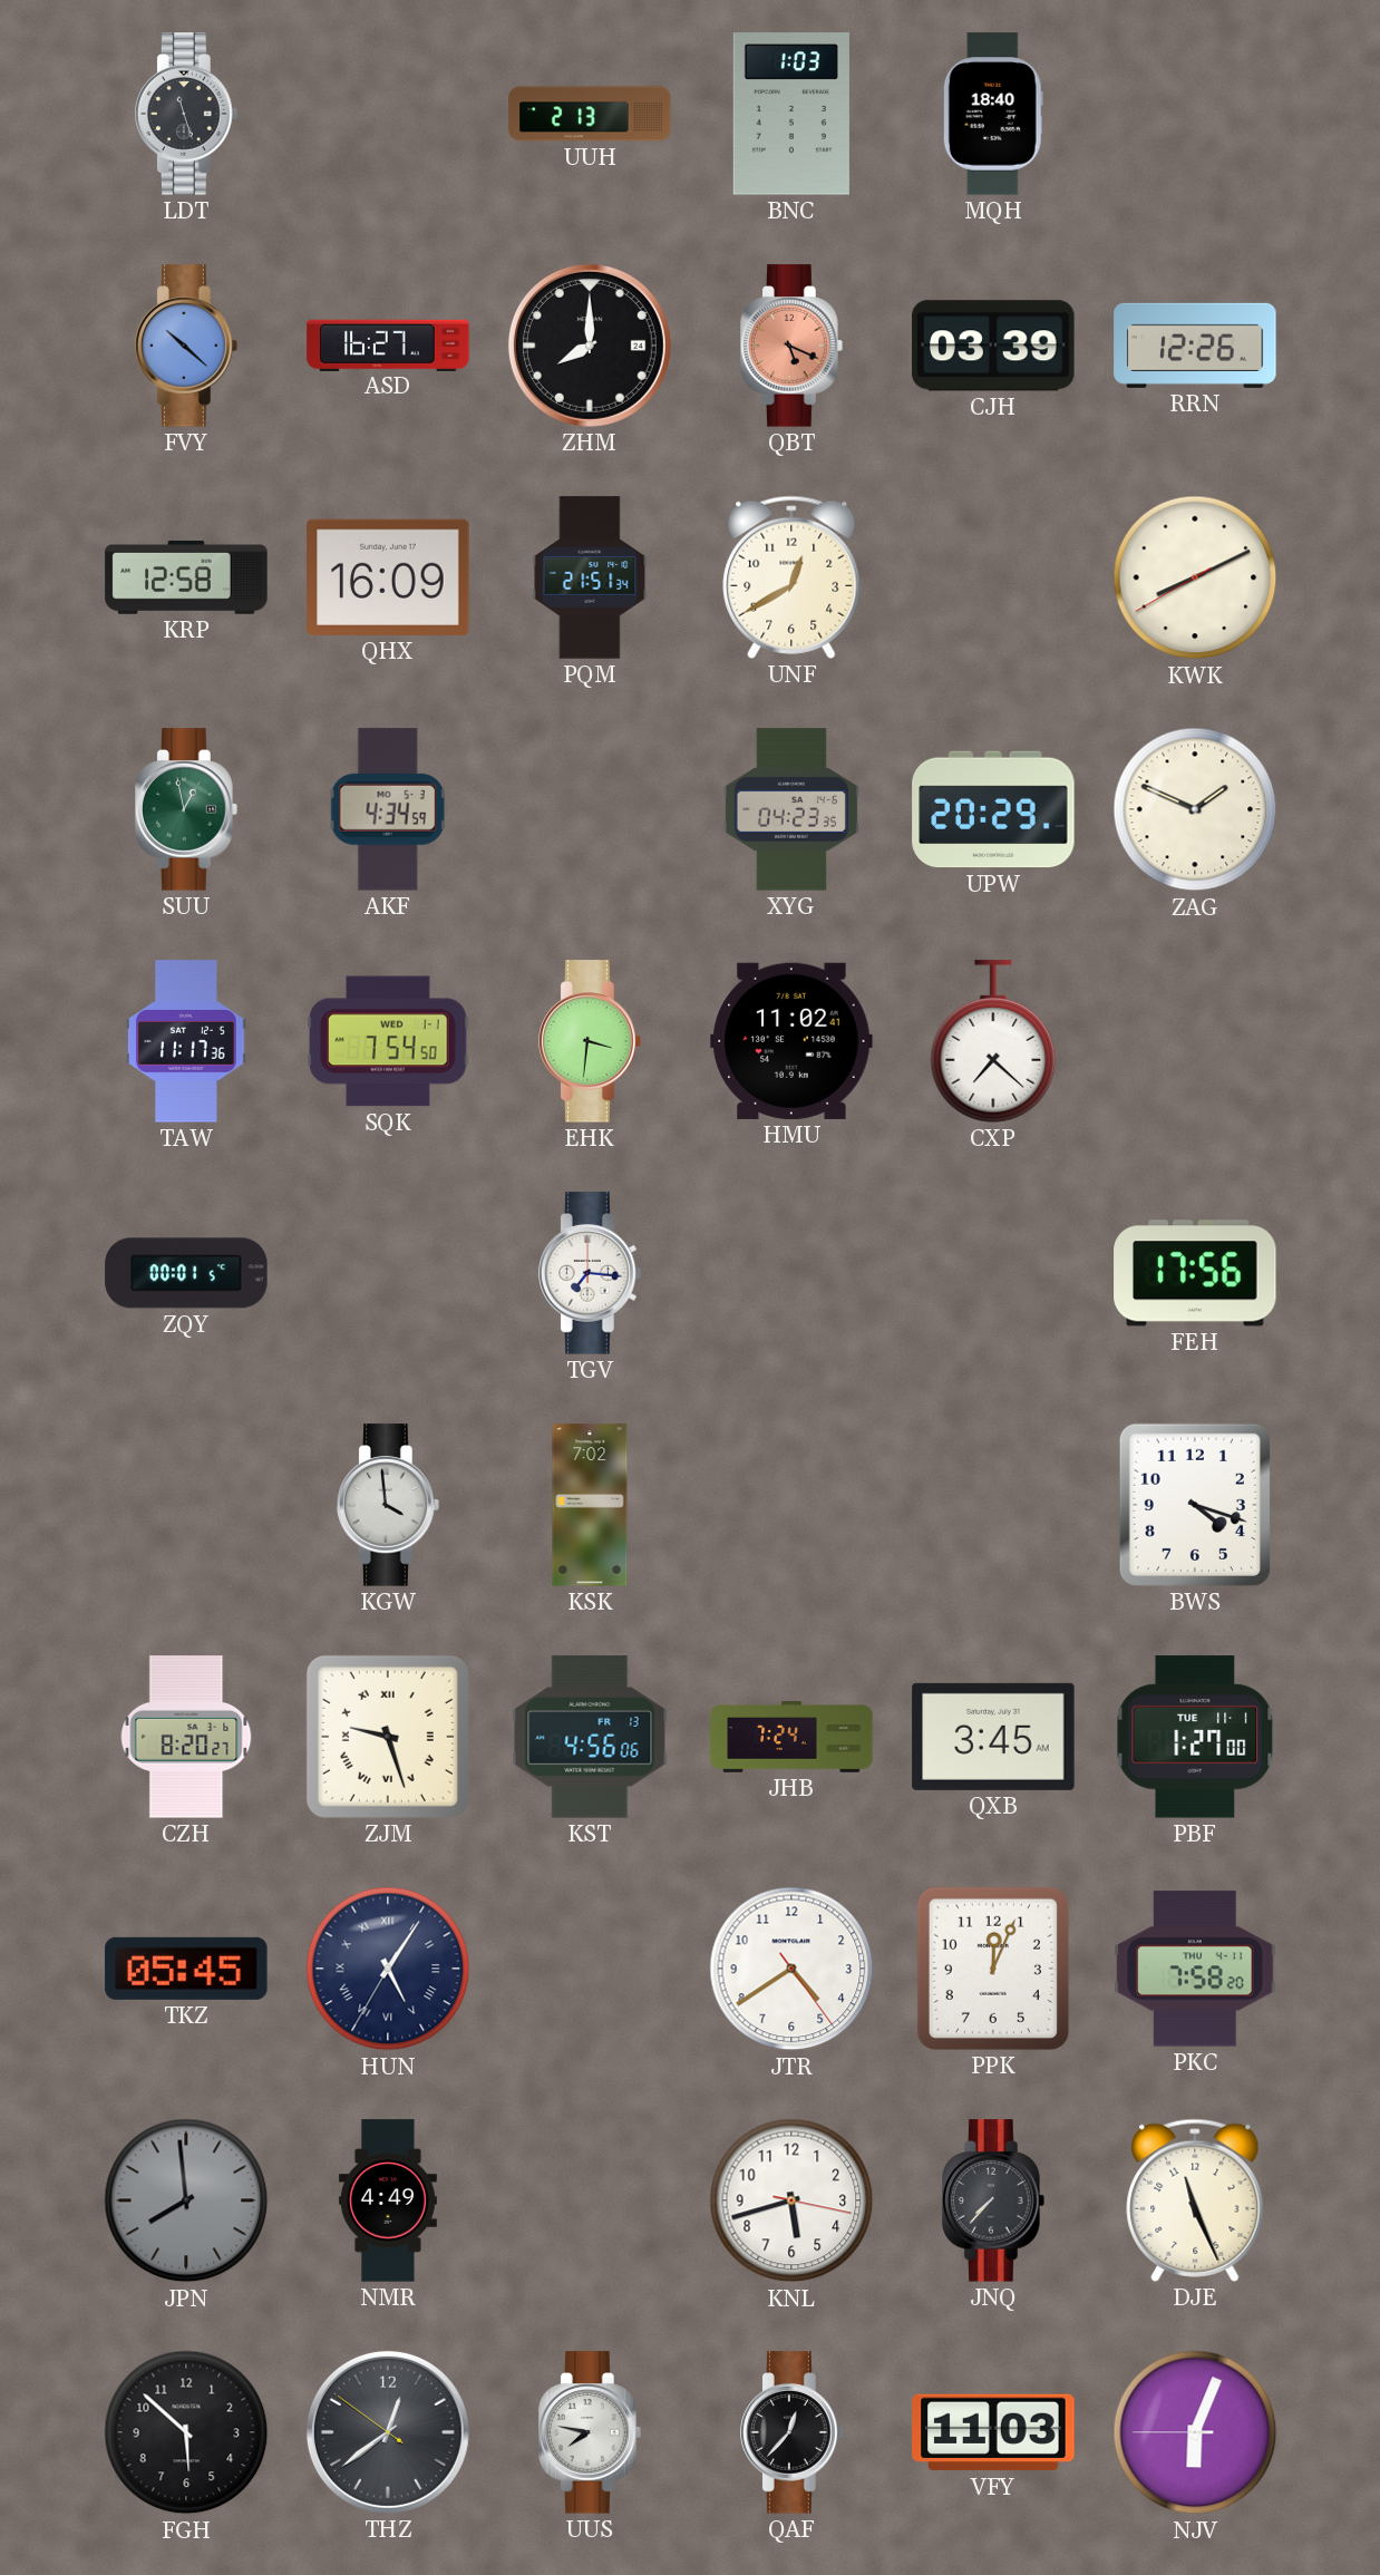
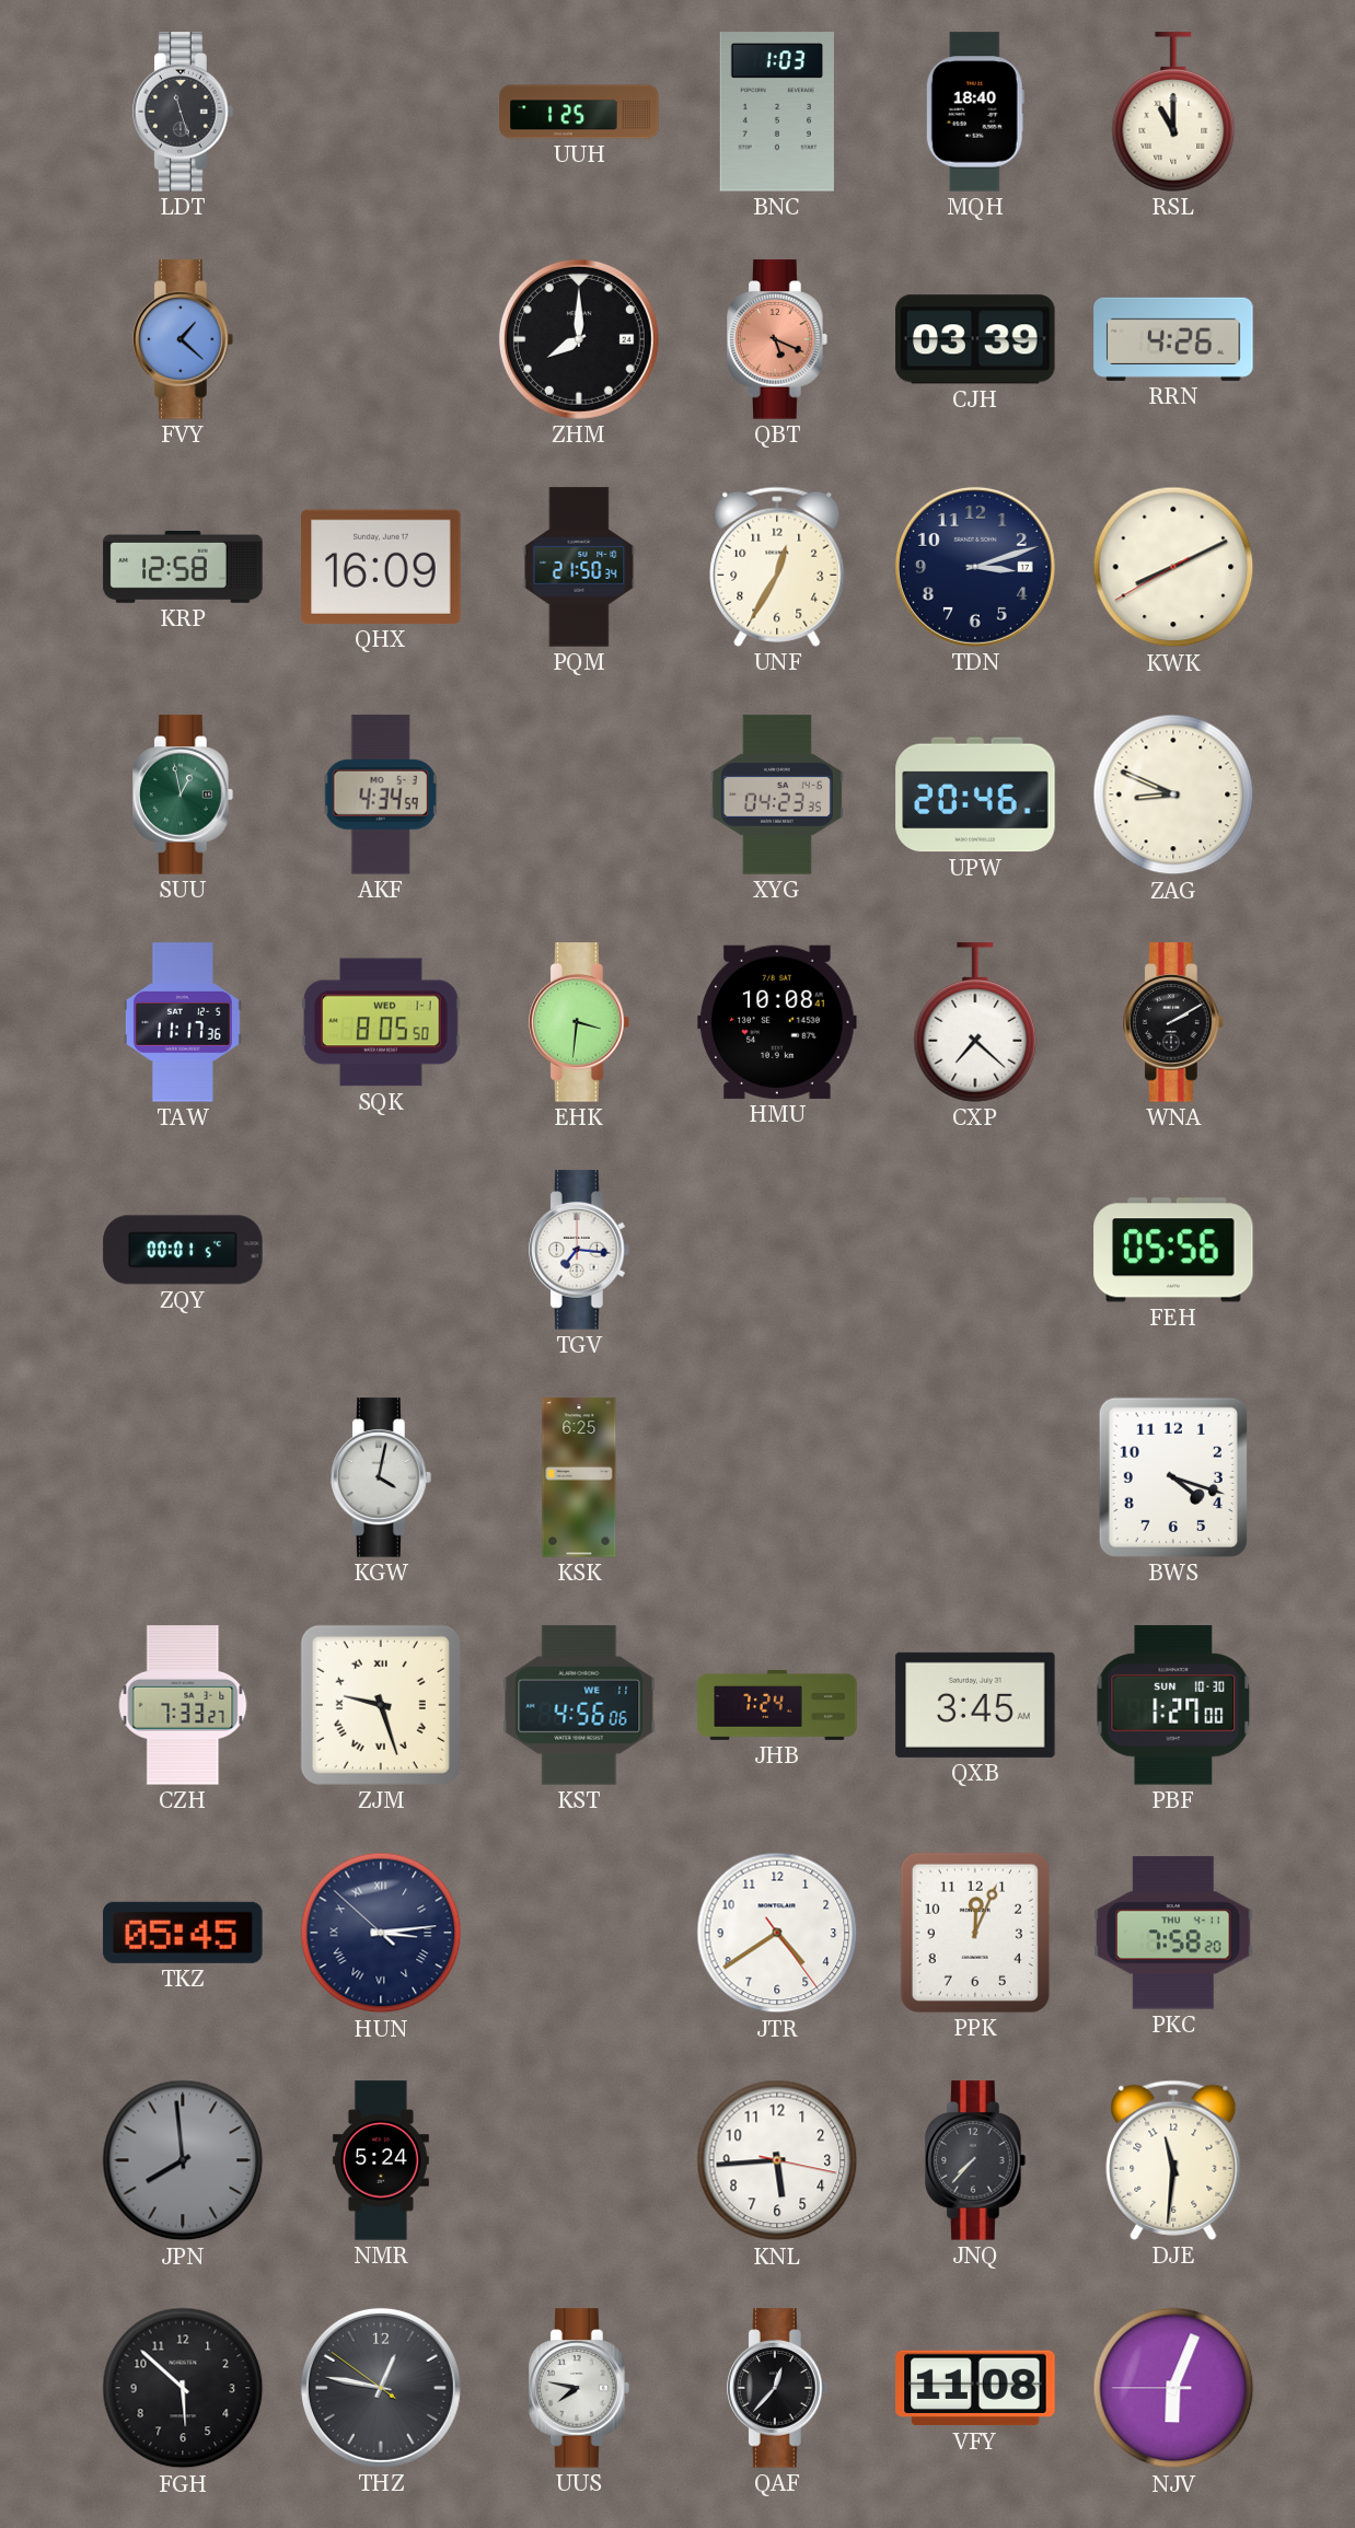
UUH: 2:13 -> 1:25 (579, 112)
RSL: none -> 11:00 (1173, 112)
FVY: 10:22 -> 1:22 (183, 339)
ASD: 16:27 -> none (388, 344)
RRN: 12:26 -> 4:26 (1173, 339)
PQM: 21:51 -> 21:50 (579, 567)
UNF: 12:40 -> 12:35 (777, 567)
TDN: none -> 3:12 (975, 567)
UPW: 20:29 -> 20:46 (975, 795)
ZAG: 1:49 -> 8:49 (1173, 795)
SQK: 7:54 -> 8:05 (381, 1022)
HMU: 11:02 -> 10:08 (777, 1022)
WNA: none -> 2:10 (1173, 1022)
FEH: 17:56 -> 05:56 (1173, 1250)
KGW: 3:59 -> 4:02 (381, 1477)
KSK: 7:02 -> 6:25 (579, 1477)
CZH: 8:20 -> 7:33 (183, 1705)
KST date: FR 13 -> WE 11 (579, 1705)
PBF date: TUE 11-1 -> SUN 10-30 (1173, 1705)
HUN: 5:05 -> 3:13 (381, 1933)
NMR: 4:49 -> 5:24 (381, 2160)
KNL: 5:42 -> 5:44 (777, 2160)
DJE: 11:26 -> 11:31 (1173, 2160)
THZ: 12:38 -> 12:46 (381, 2388)
VFY: 11:03 -> 11:08 (975, 2388)
